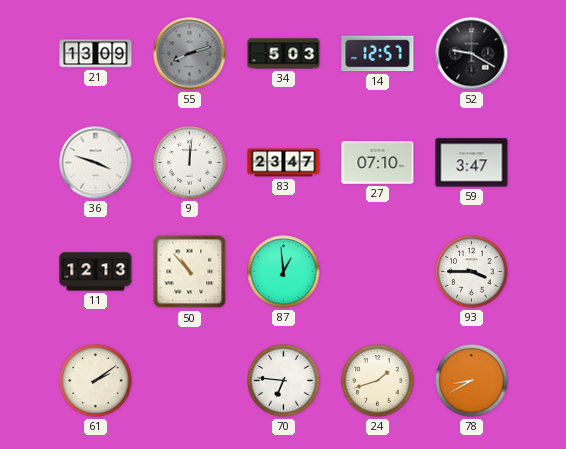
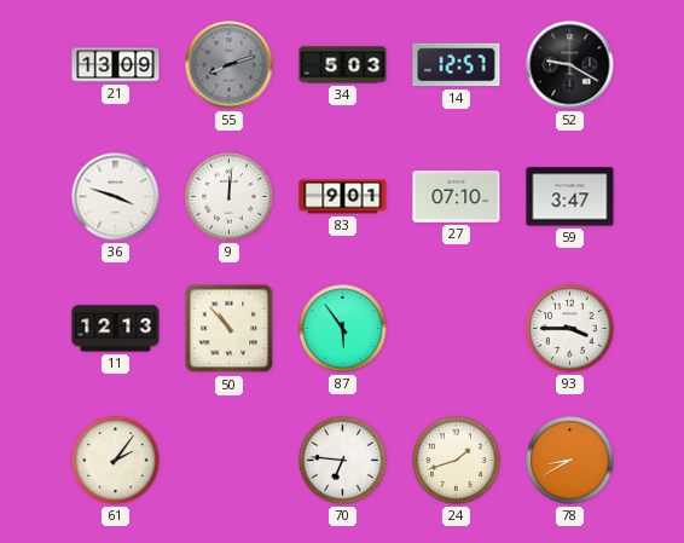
83: 23:47 -> 9:01 (343, 197)
87: 12:59 -> 5:54 (343, 329)
61: 2:09 -> 2:06 (116, 461)
